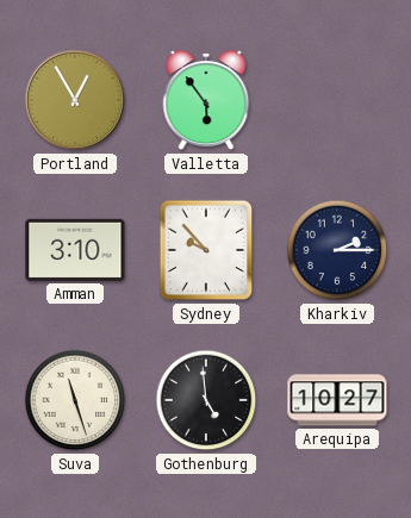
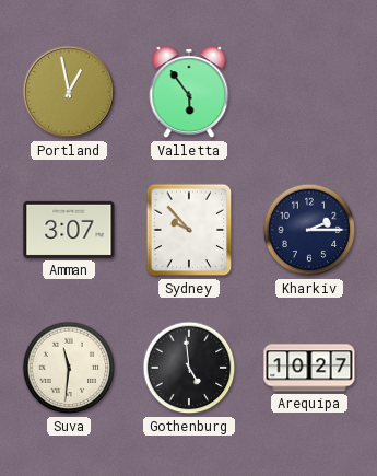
Portland: 12:55 -> 12:58 (69, 92)
Amman: 3:10 -> 3:07 (69, 230)
Suva: 11:27 -> 11:31 (69, 368)
